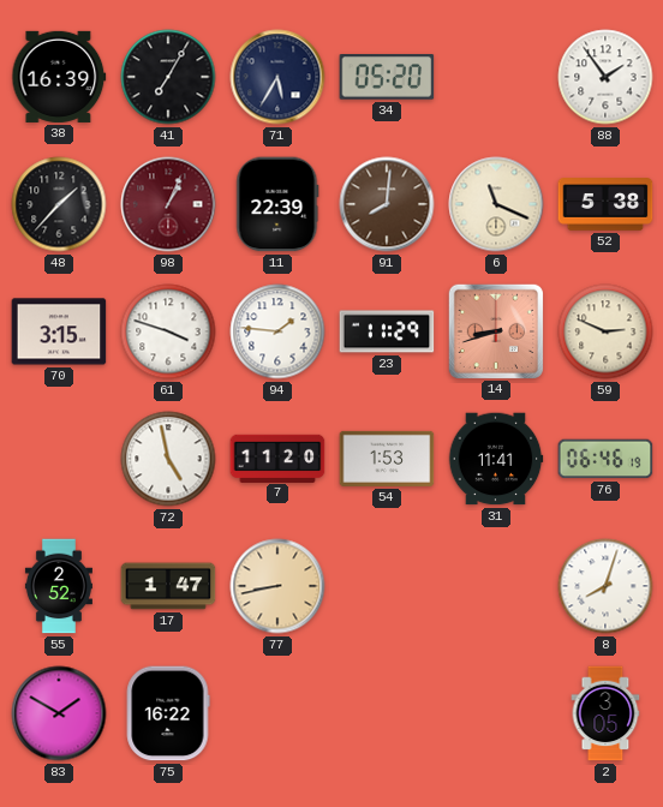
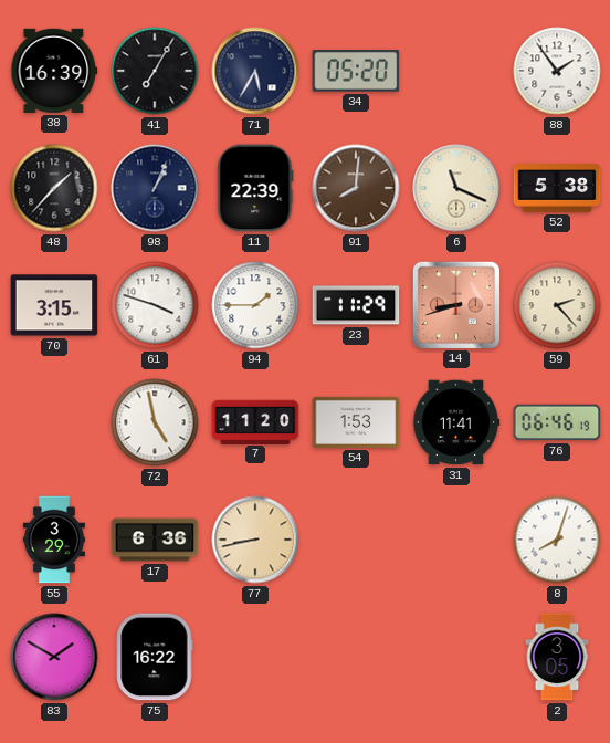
98 dial: burgundy -> navy (155, 188)
94: 1:46 -> 1:45 (255, 305)
59: 2:49 -> 2:23 (557, 305)
55: 2:52 -> 3:29 (54, 540)
17: 1:47 -> 6:36 (155, 540)
